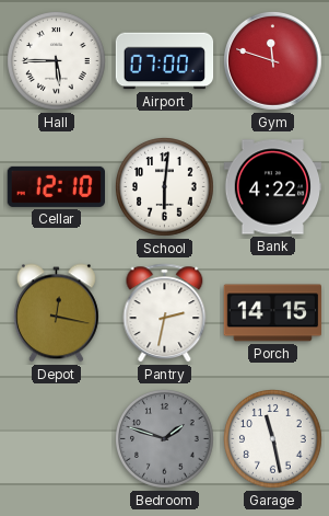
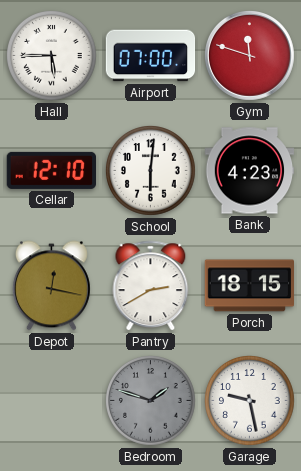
Bank: 4:22 -> 4:23 (250, 171)
Pantry: 2:32 -> 2:40 (151, 286)
Porch: 14:15 -> 18:15 (250, 286)
Garage: 11:28 -> 9:28 (250, 401)
